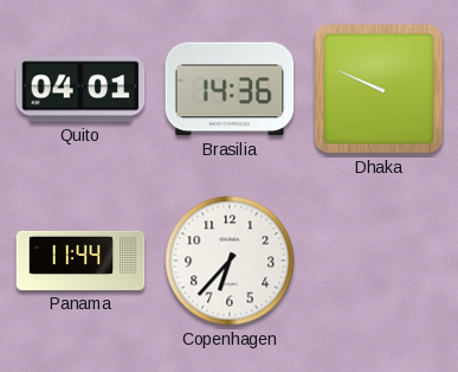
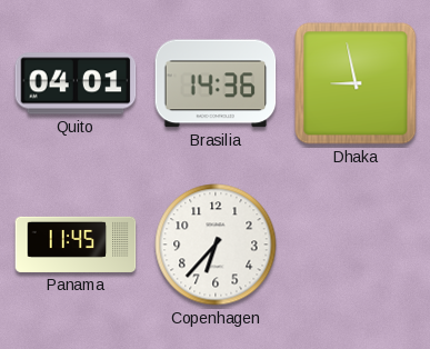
Dhaka: 9:49 -> 8:58 (356, 83)
Panama: 11:44 -> 11:45 (76, 245)
